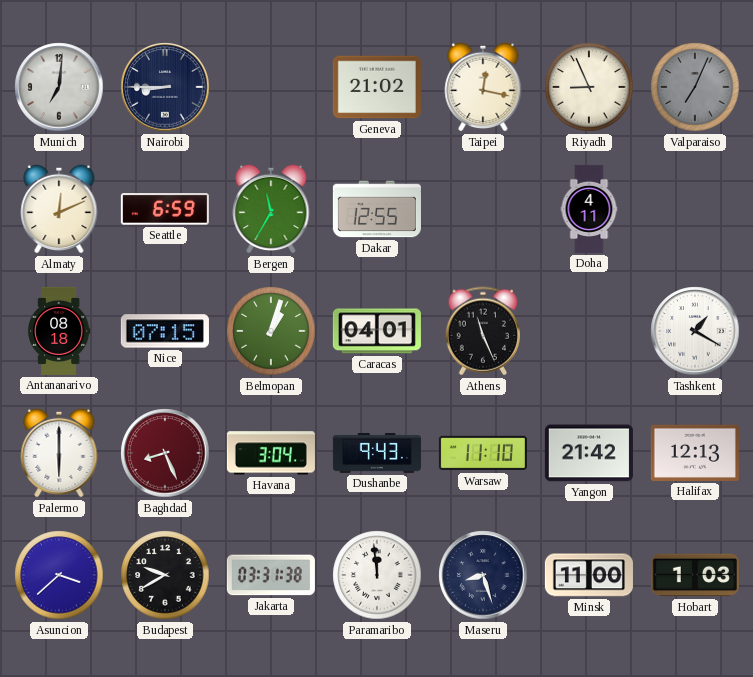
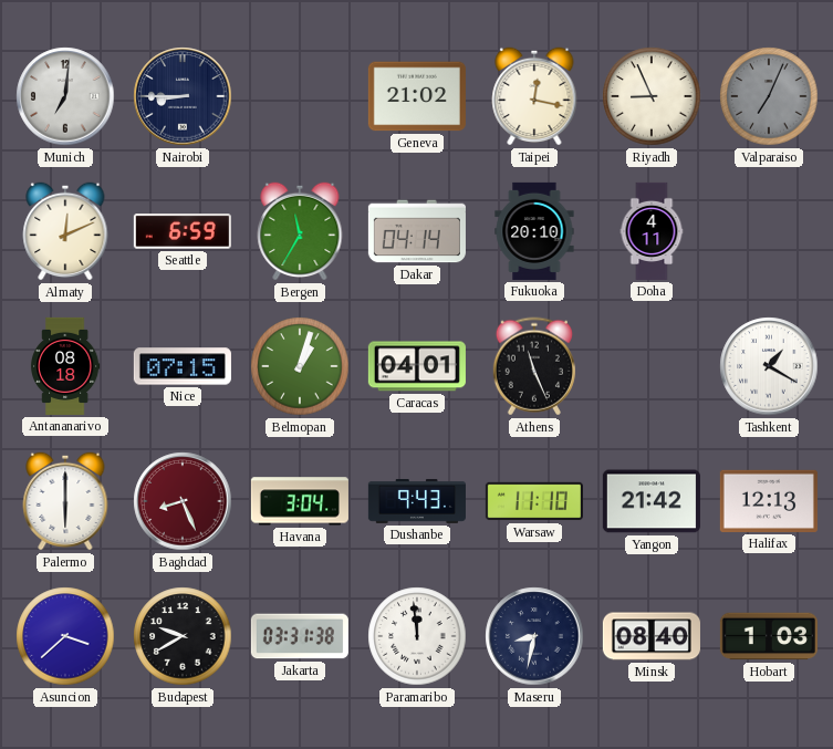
Dakar: 12:55 -> 04:14 (417, 231)
Fukuoka: none -> 20:10 (534, 231)
Maseru: 8:27 -> 8:32 (534, 636)
Minsk: 11:00 -> 08:40 (652, 636)
